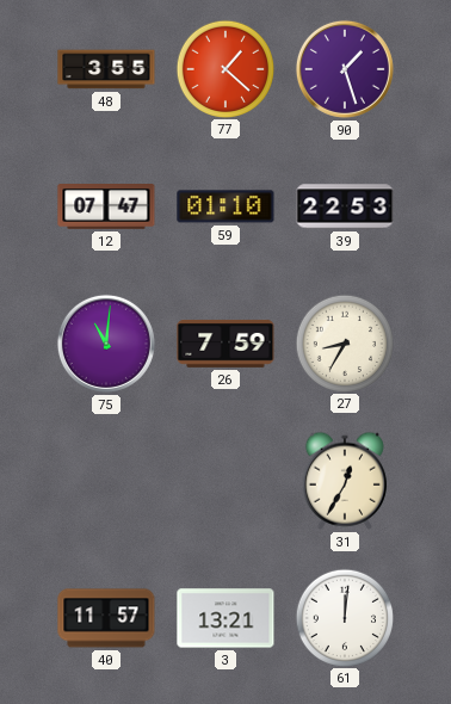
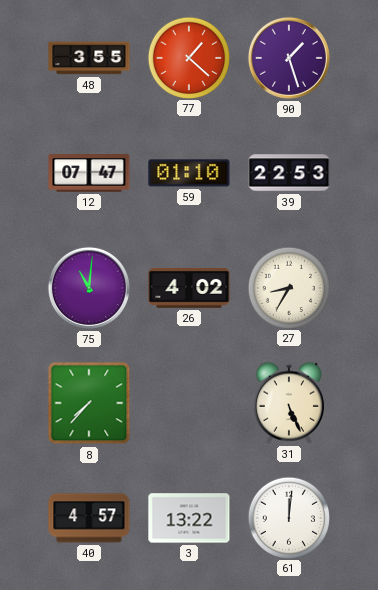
26: 7:59 -> 4:02 (189, 288)
8: none -> 7:37 (89, 403)
31: 12:35 -> 5:26 (289, 403)
40: 11:57 -> 4:57 (89, 518)
3: 13:21 -> 13:22 (189, 518)
